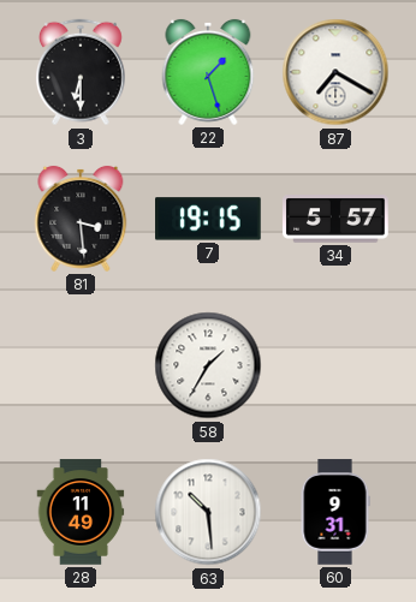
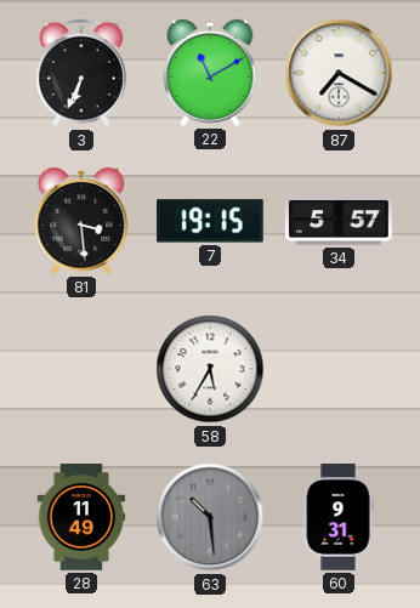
3: 6:30 -> 6:34 (81, 73)
22: 1:27 -> 11:10 (210, 73)
58: 1:35 -> 5:35 (210, 369)
63 dial: white -> grey (210, 517)
